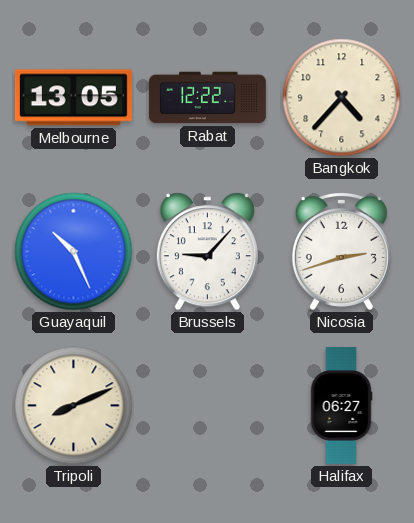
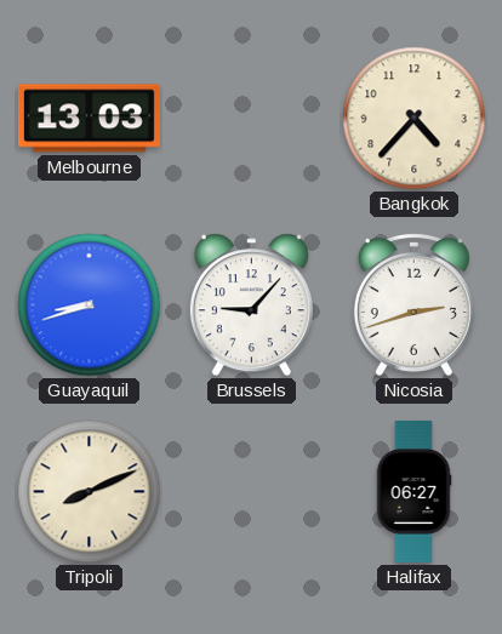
Melbourne: 13:05 -> 13:03 (89, 119)
Rabat: 12:22 -> none (207, 98)
Guayaquil: 10:26 -> 8:42 (90, 305)
